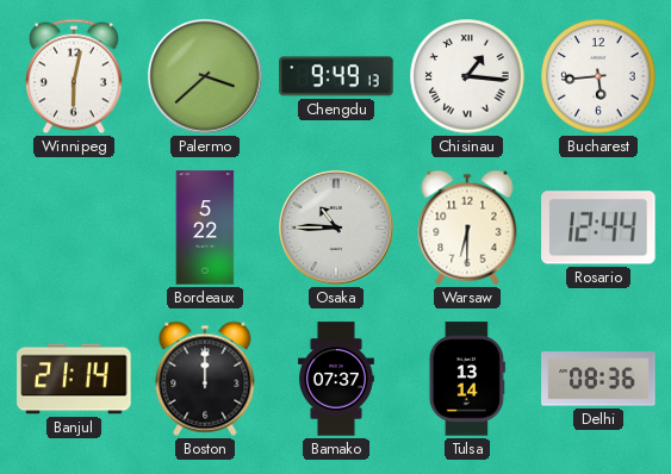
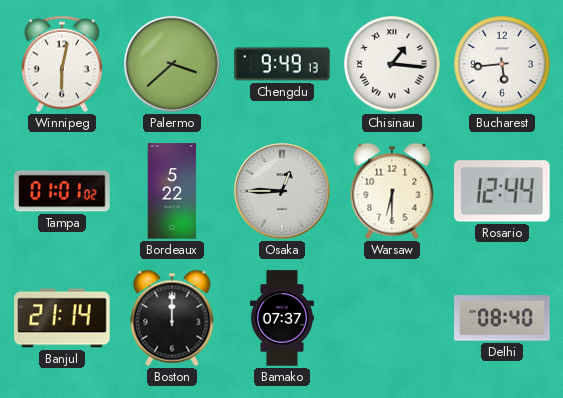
Tampa: none -> 01:01 (62, 191)
Osaka: 10:45 -> 12:45 (282, 191)
Tulsa: 13:14 -> none (467, 379)
Delhi: 08:36 -> 08:40 (502, 318)
